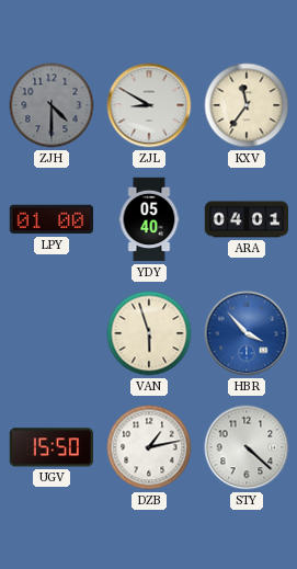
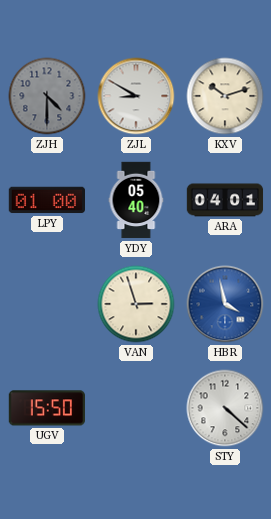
KXV: 11:36 -> 10:12 (225, 96)
VAN: 5:57 -> 2:57 (136, 304)
HBR: 3:53 -> 3:58 (225, 304)
DZB: 1:13 -> none (149, 447)
